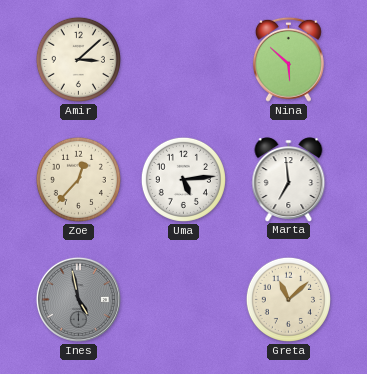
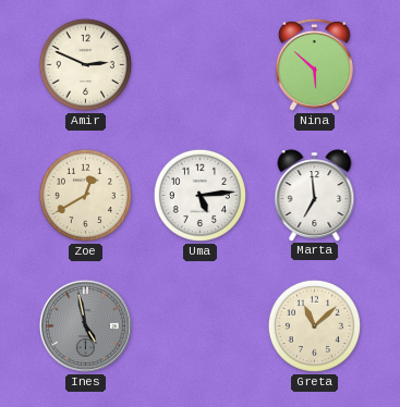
Amir: 3:08 -> 2:49 (85, 64)
Zoe: 12:37 -> 12:40 (85, 195)
